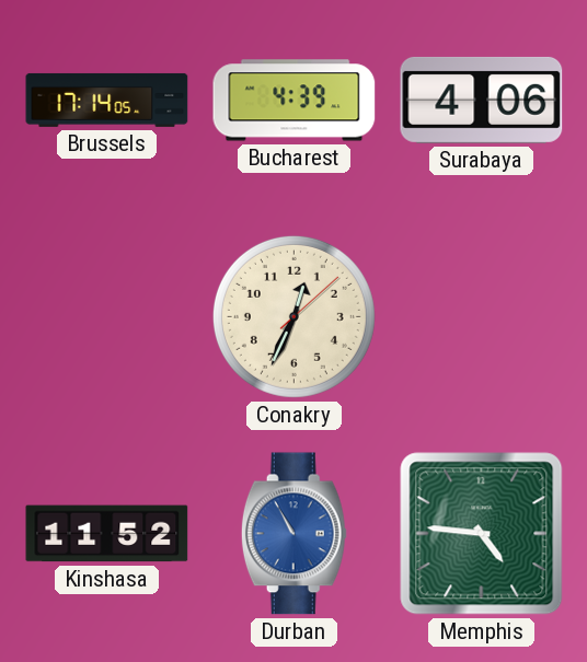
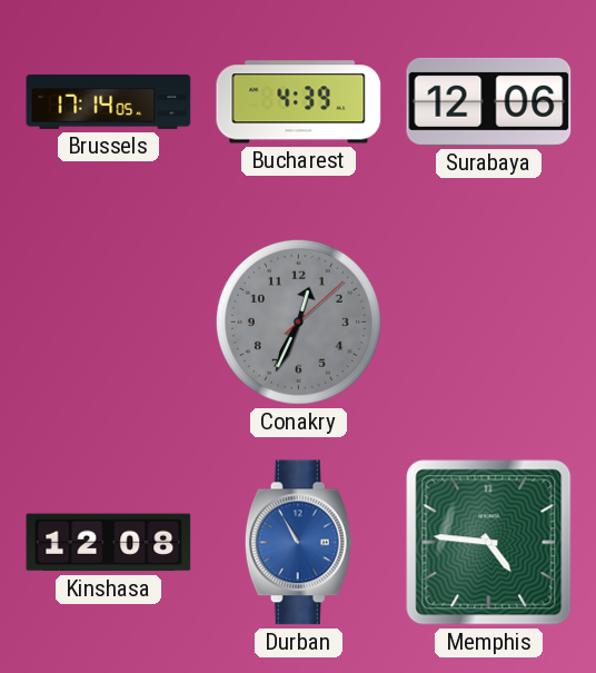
Surabaya: 4:06 -> 12:06 (489, 101)
Conakry dial: cream -> grey (298, 321)
Kinshasa: 11:52 -> 12:08 (109, 543)
